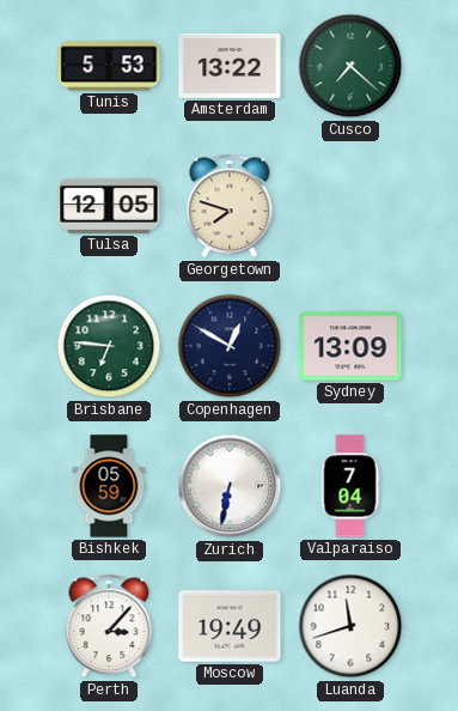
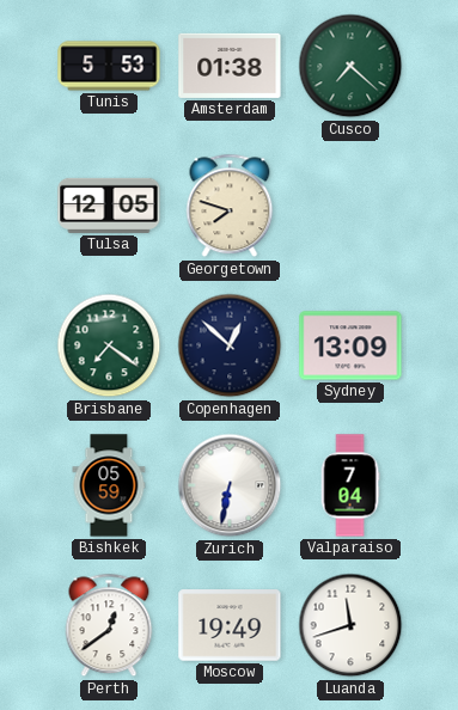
Amsterdam: 13:22 -> 01:38 (230, 66)
Brisbane: 6:46 -> 7:21 (109, 345)
Copenhagen: 12:50 -> 12:52 (230, 345)
Perth: 3:07 -> 12:39 (109, 625)
